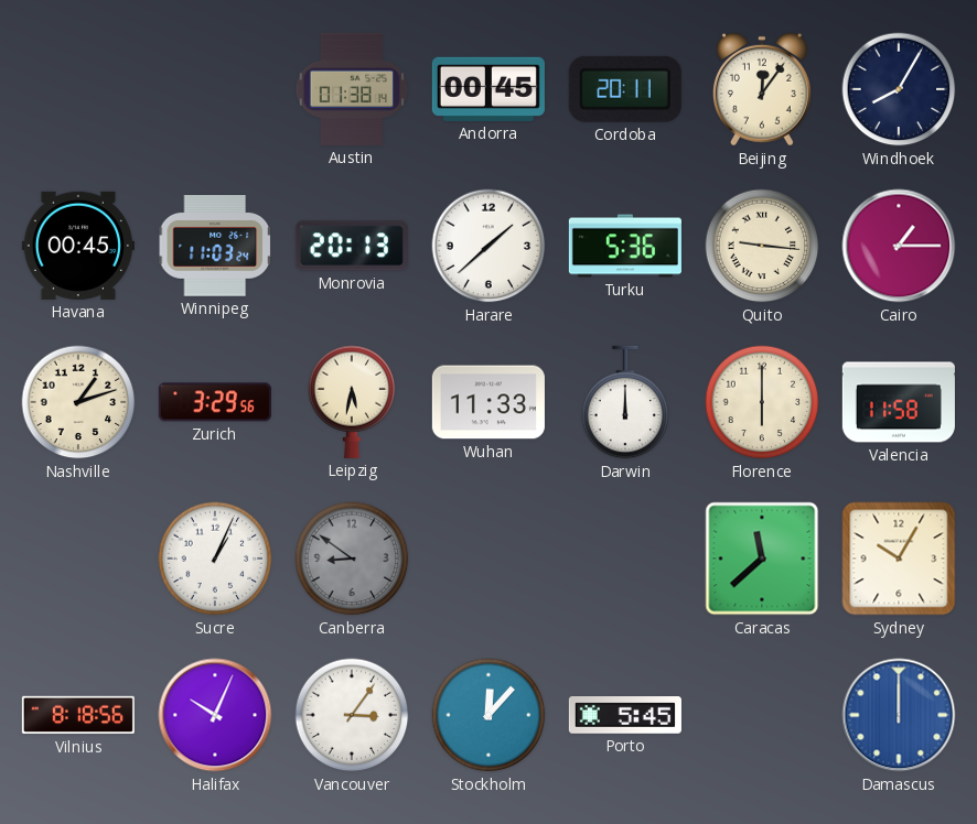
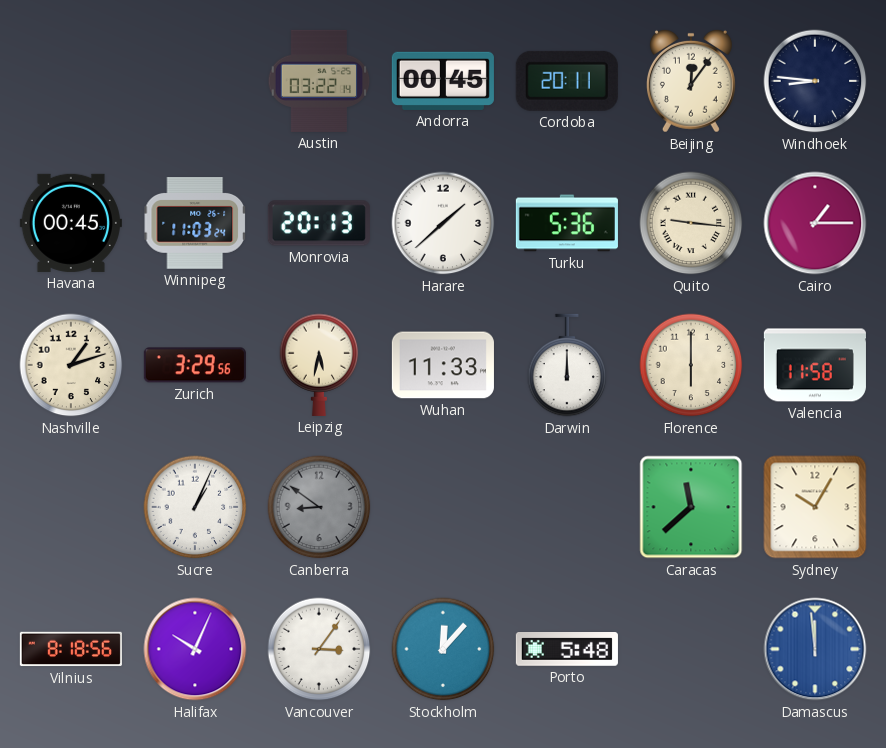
Austin: 01:38 -> 03:22 (319, 81)
Windhoek: 8:05 -> 8:46 (815, 81)
Porto: 5:45 -> 5:48 (567, 649)
Damascus: 12:00 -> 11:59 (815, 649)
